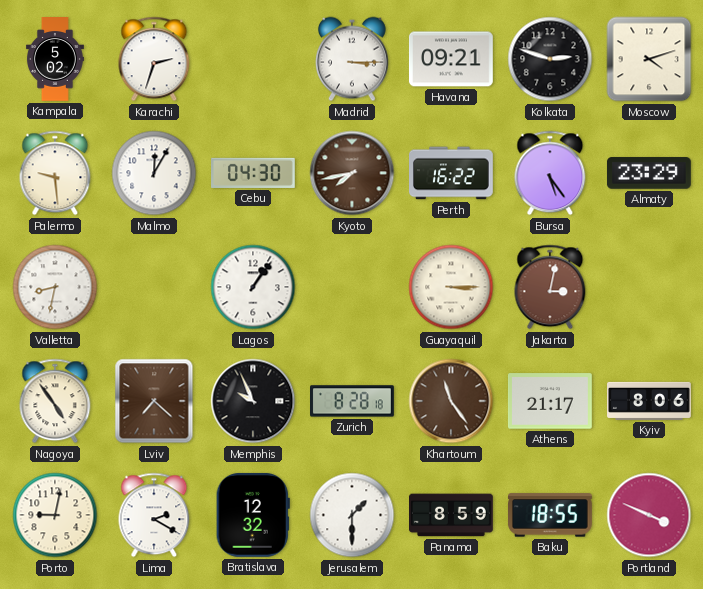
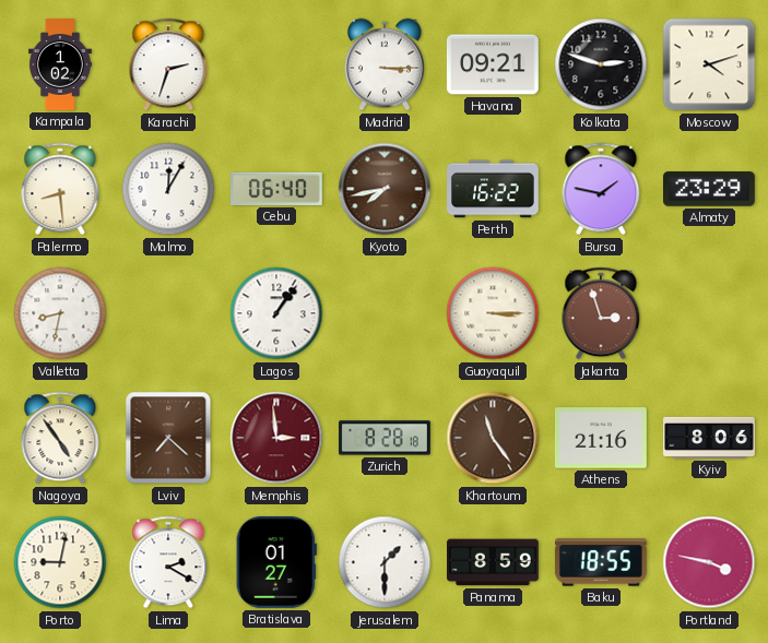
Kampala: 5:02 -> 1:02 (60, 64)
Palermo: 9:29 -> 8:29 (60, 189)
Cebu: 04:30 -> 06:40 (277, 189)
Bursa: 5:24 -> 1:47 (601, 189)
Jakarta: 3:02 -> 2:57 (601, 313)
Memphis: 9:56 -> 2:59 (276, 438)
Memphis dial: black -> burgundy (276, 438)
Athens: 21:17 -> 21:16 (601, 438)
Bratislava: 12:32 -> 01:27 (276, 562)
Portland: 3:49 -> 3:47 (709, 562)
